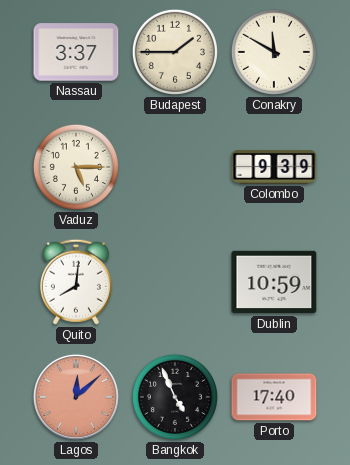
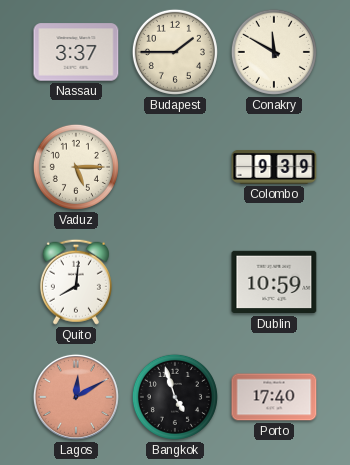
Lagos: 12:08 -> 12:10 (76, 397)
Bangkok: 4:56 -> 4:57 (175, 397)
